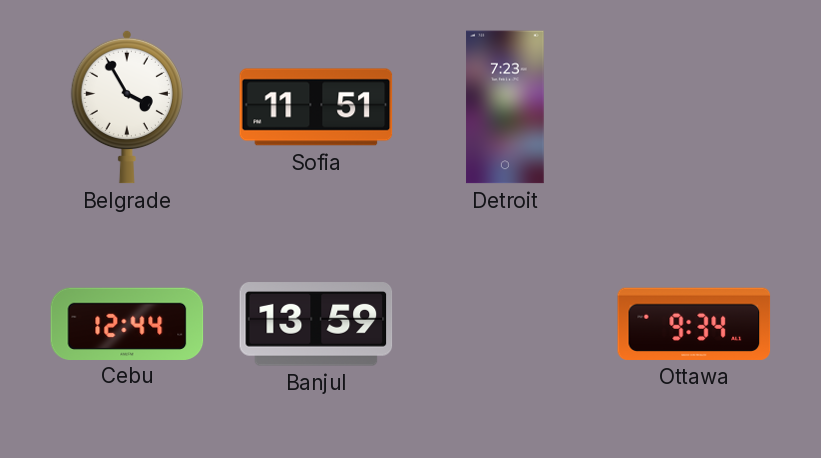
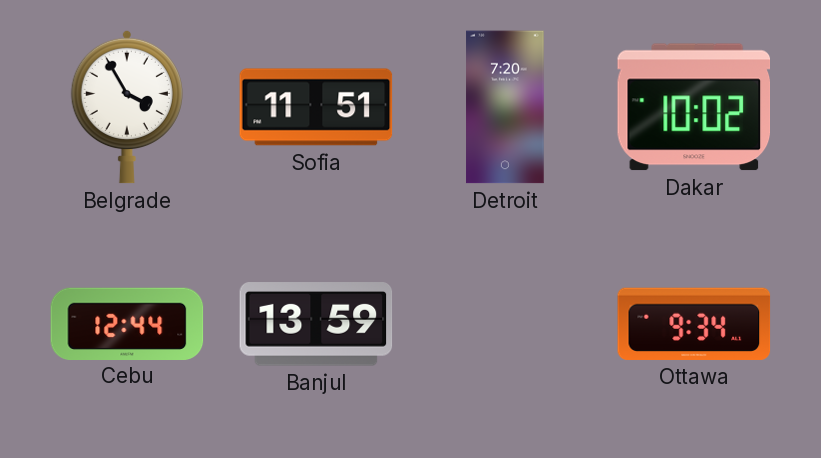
Detroit: 7:23 -> 7:20 (505, 107)
Dakar: none -> 10:02 (693, 107)
